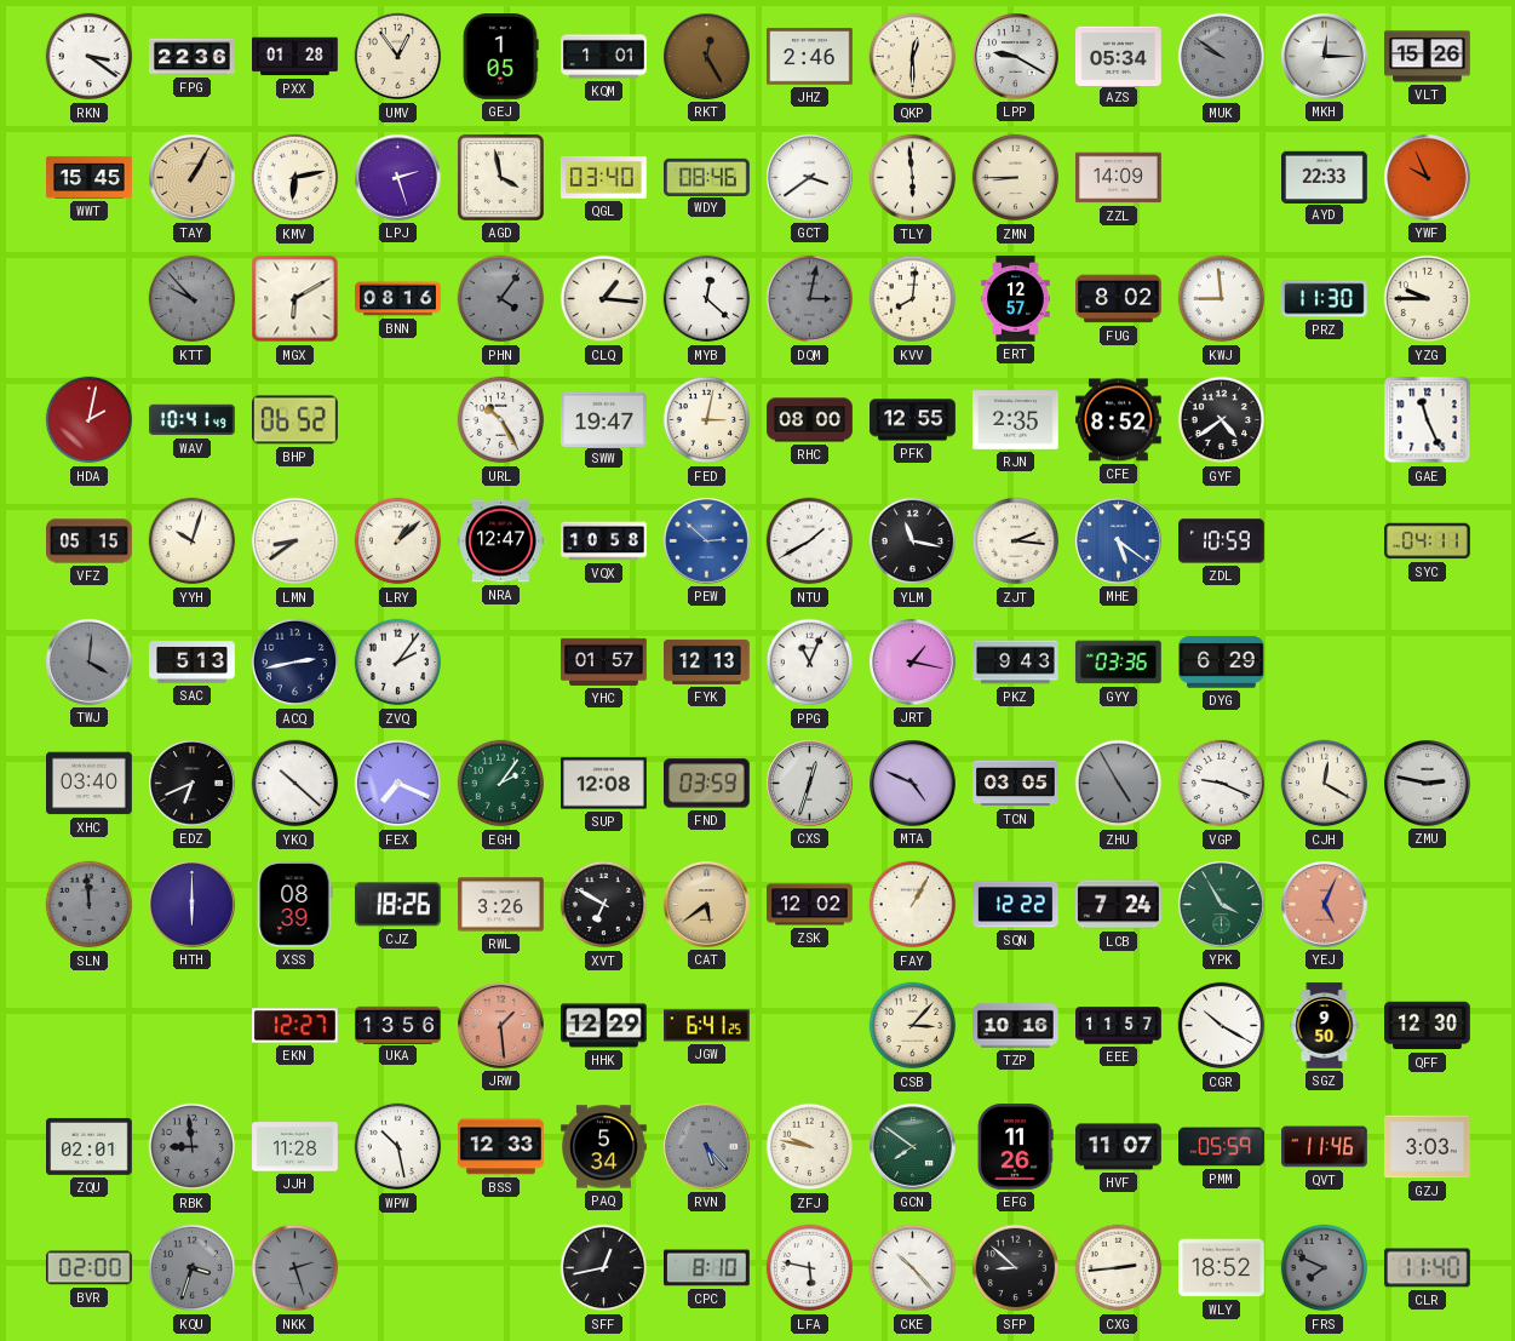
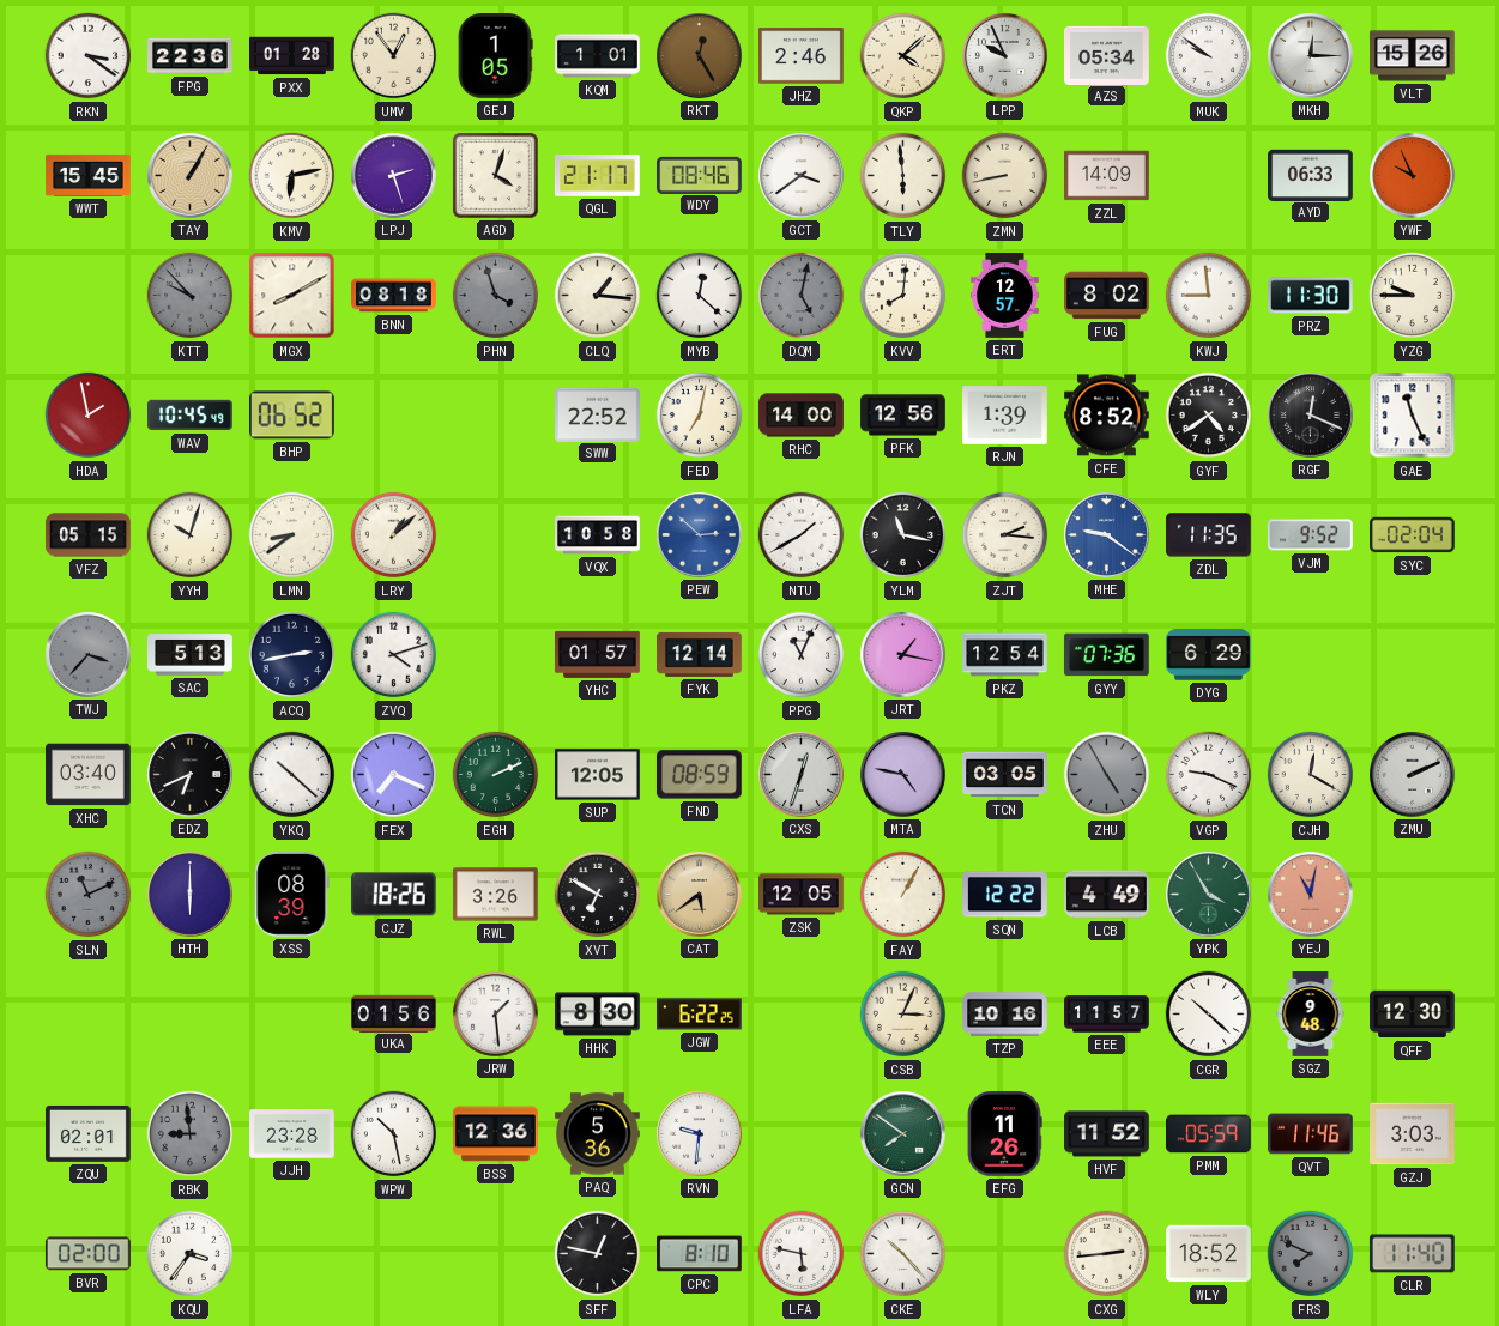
QKP: 12:30 -> 4:08 (903, 56)
LPP: 9:20 -> 9:56 (1005, 56)
MUK dial: grey -> white (1209, 56)
AGD: 3:58 -> 4:03 (495, 175)
QGL: 03:40 -> 21:17 (597, 176)
ZMN: 8:45 -> 8:43 (1005, 176)
AYD: 22:33 -> 06:33 (1311, 175)
MGX: 6:10 -> 8:10 (292, 296)
BNN: 08:16 -> 08:18 (394, 296)
PHN: 4:06 -> 3:57 (496, 296)
DQM: 3:02 -> 5:02 (802, 296)
HDA: 2:02 -> 1:58 (89, 416)
WAV: 10:41 -> 10:45 (191, 416)
URL: 10:25 -> none (501, 420)
SWW: 19:47 -> 22:52 (598, 414)
FED: 3:02 -> 7:02 (700, 416)
RHC: 08:00 -> 14:00 (802, 416)
PFK: 12:55 -> 12:56 (903, 416)
RJN: 2:35 -> 1:39 (1005, 416)
RGF: none -> 12:19 (1311, 416)
NRA: 12:47 -> none (501, 541)
MHE: 5:21 -> 9:21 (1107, 535)
ZDL: 10:59 -> 11:35 (1209, 535)
VJM: none -> 9:52 (1311, 535)
SYC: 04:11 -> 02:04 (1413, 535)
TWJ: 4:01 -> 3:37 (89, 655)
ZVQ: 2:06 -> 4:12 (394, 655)
FYK: 12:13 -> 12:14 (700, 654)
PKZ: 9:43 -> 12:54 (1005, 655)
GYY: 03:36 -> 07:36 (1106, 655)
EGH: 2:06 -> 2:11 (496, 775)
SUP: 12:08 -> 12:05 (598, 775)
FND: 03:59 -> 08:59 (699, 775)
MTA: 4:49 -> 4:47 (903, 775)
ZMU: 2:47 -> 2:11 (1413, 775)
SLN: 11:59 -> 11:11 (89, 895)
ZSK: 12:02 -> 12:05 (802, 895)
LCB: 7:24 -> 4:49 (1107, 895)
YEJ: 5:04 -> 11:02 (1311, 895)
EKN: 12:27 -> none (295, 1026)
UKA: 13:56 -> 01:56 (394, 1013)
JRW dial: salmon -> white (496, 1015)
HHK: 12:29 -> 8:30 (598, 1015)
JGW: 6:41 -> 6:22 (700, 1015)
CSB: 3:07 -> 3:04 (903, 1015)
CGR: 10:20 -> 10:22 (1209, 1015)
SGZ: 9:50 -> 9:48 (1311, 1015)
JJH: 11:28 -> 23:28 (292, 1134)
BSS: 12:33 -> 12:36 (496, 1134)
PAQ: 5:34 -> 5:36 (598, 1134)
RVN: 5:23 -> 9:31 (700, 1134)
RVN dial: grey -> white (700, 1134)
ZFJ: 9:47 -> none (810, 1147)
HVF: 11:07 -> 11:52 (1107, 1134)
KQU: 3:33 -> 3:36 (191, 1254)
KQU dial: grey -> white (191, 1254)
NKK: 2:27 -> none (295, 1268)
SFF: 12:43 -> 12:47 (598, 1254)
SFP: 8:52 -> none (1016, 1268)
